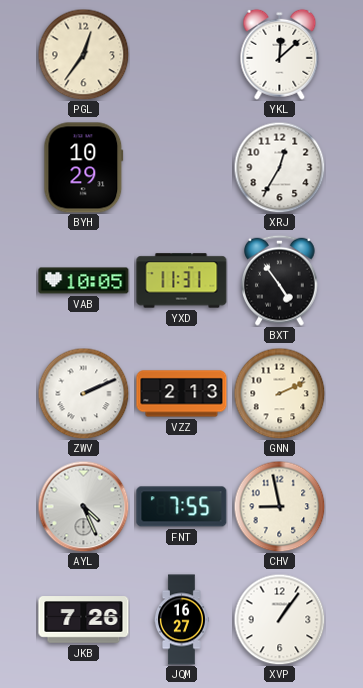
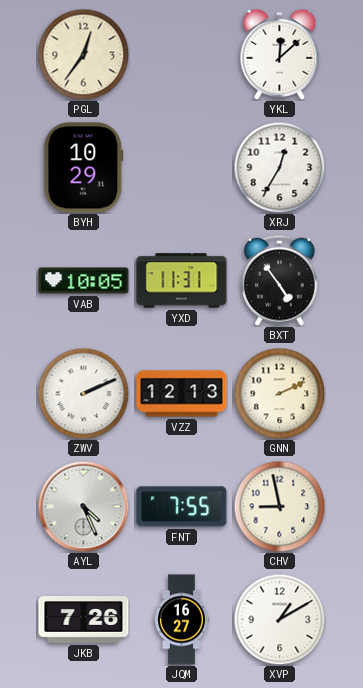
VZZ: 2:13 -> 12:13 (182, 394)
XVP: 1:06 -> 1:10 (279, 619)
